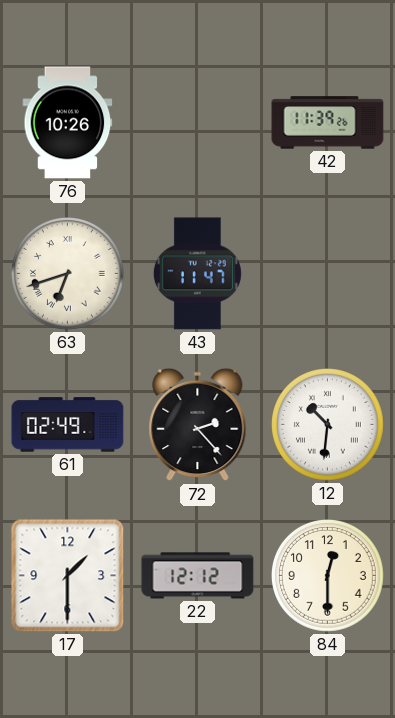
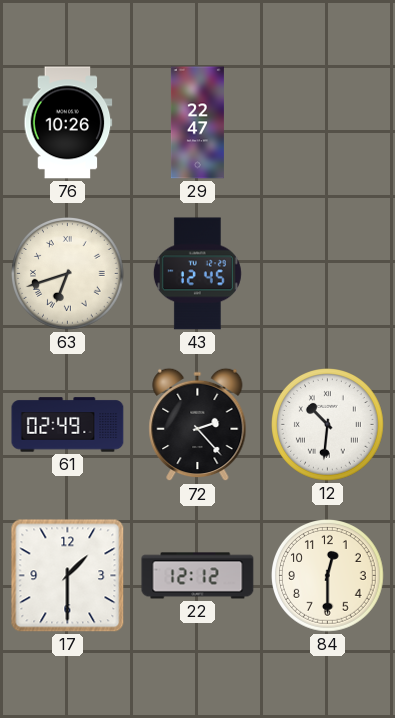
29: none -> 22:47 (197, 123)
42: 11:39 -> none (328, 123)
43: 11:47 -> 12:45 (197, 274)
